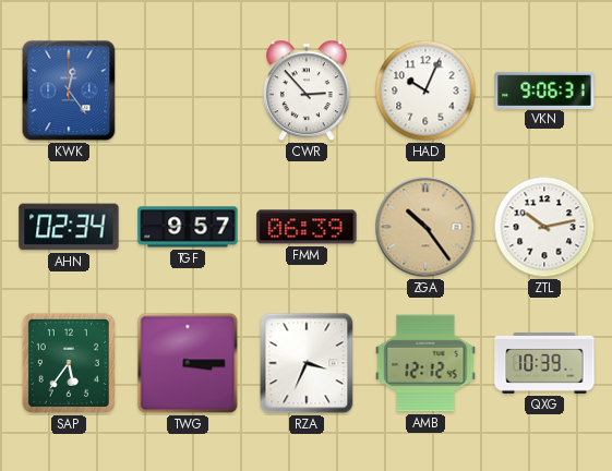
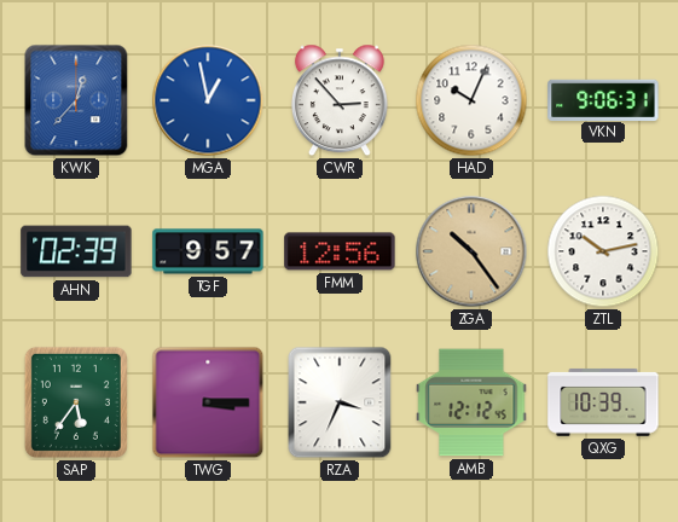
KWK: 12:24 -> 12:37 (76, 100)
MGA: none -> 12:58 (208, 100)
AHN: 02:34 -> 02:39 (76, 251)
FMM: 06:39 -> 12:56 (340, 251)
